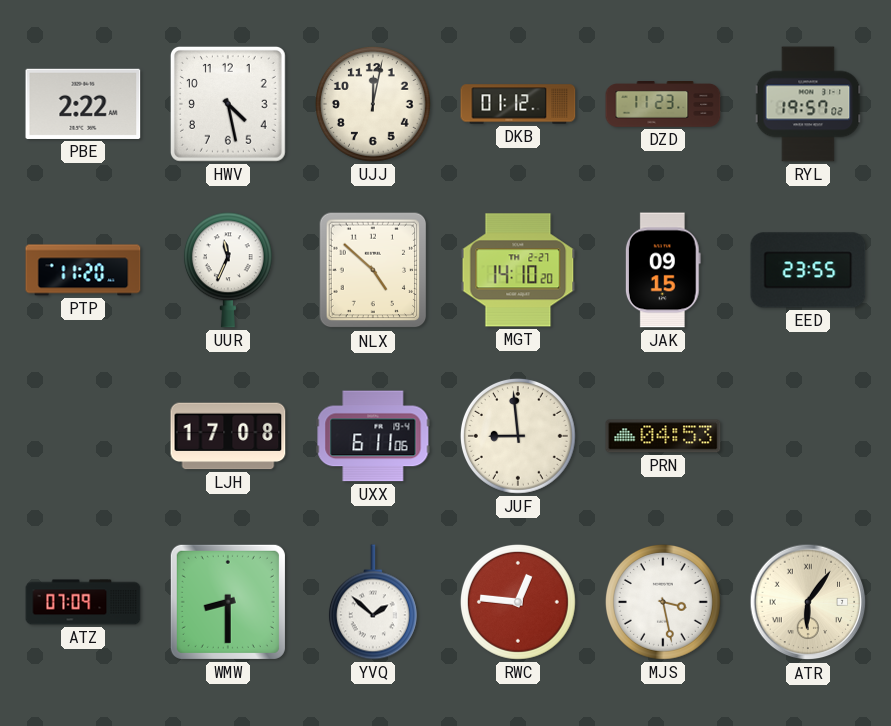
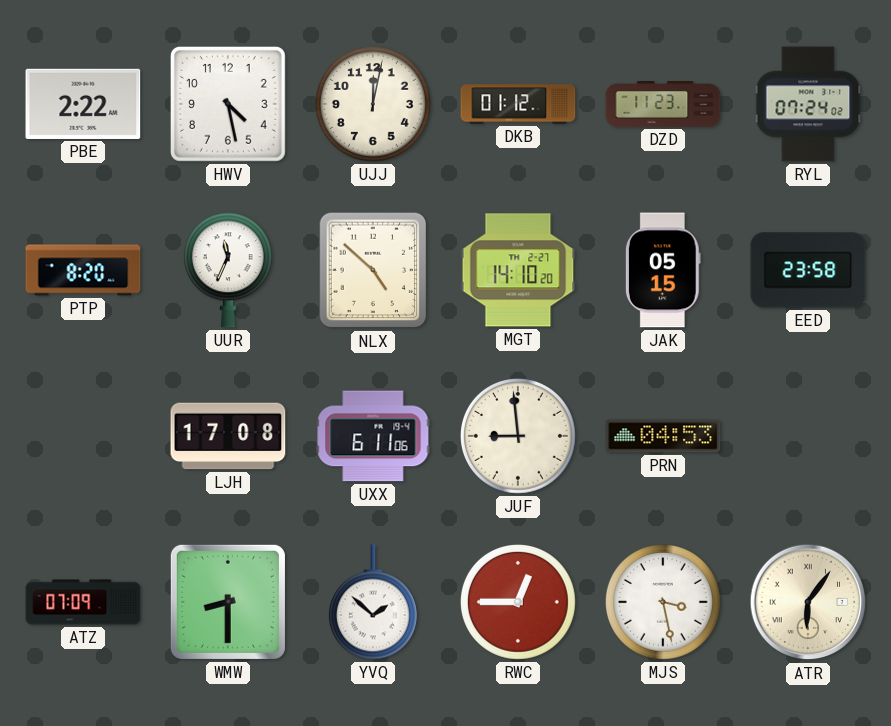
RYL: 19:57 -> 07:24 (808, 104)
PTP: 11:20 -> 8:20 (83, 270)
JAK: 09:15 -> 05:15 (663, 270)
EED: 23:55 -> 23:58 (808, 270)
RWC: 12:46 -> 12:45 (518, 602)
